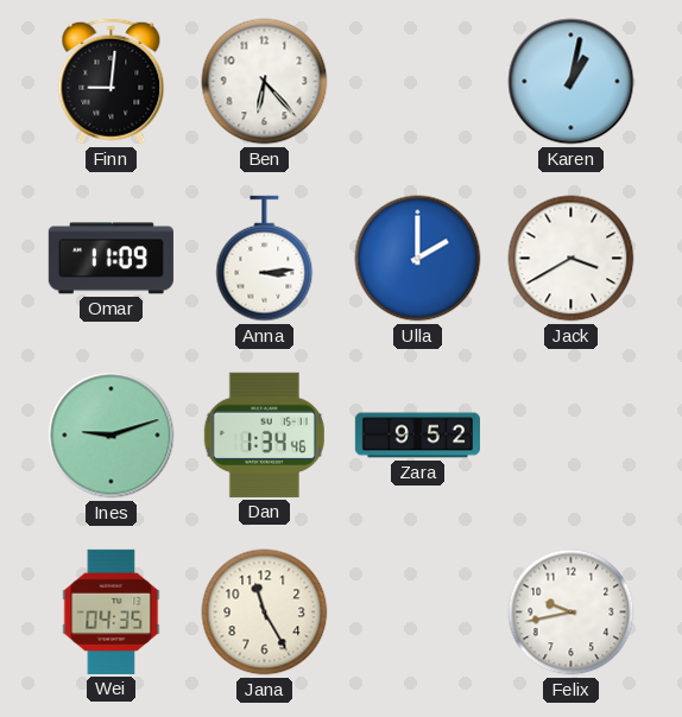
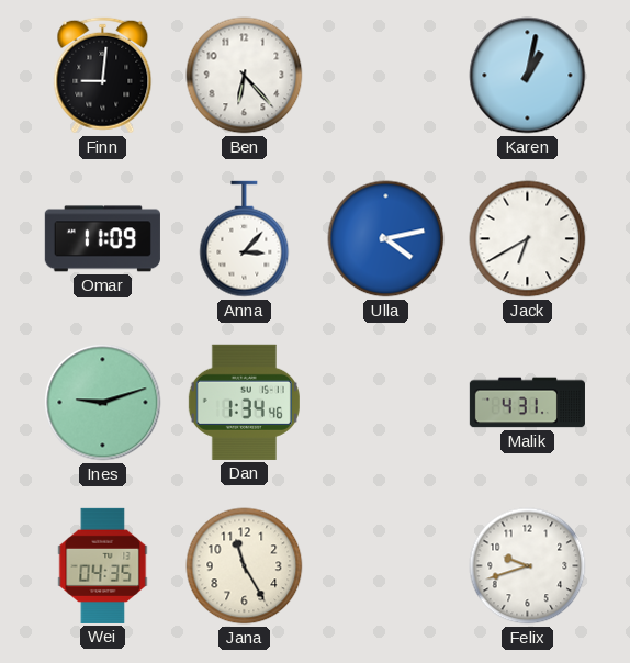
Anna: 3:14 -> 3:07 (245, 239)
Ulla: 2:00 -> 4:13 (386, 239)
Jack: 3:40 -> 6:40 (528, 239)
Zara: 9:52 -> none (417, 436)
Malik: none -> 4:31 (527, 403)
Felix: 9:43 -> 9:42 (528, 566)
